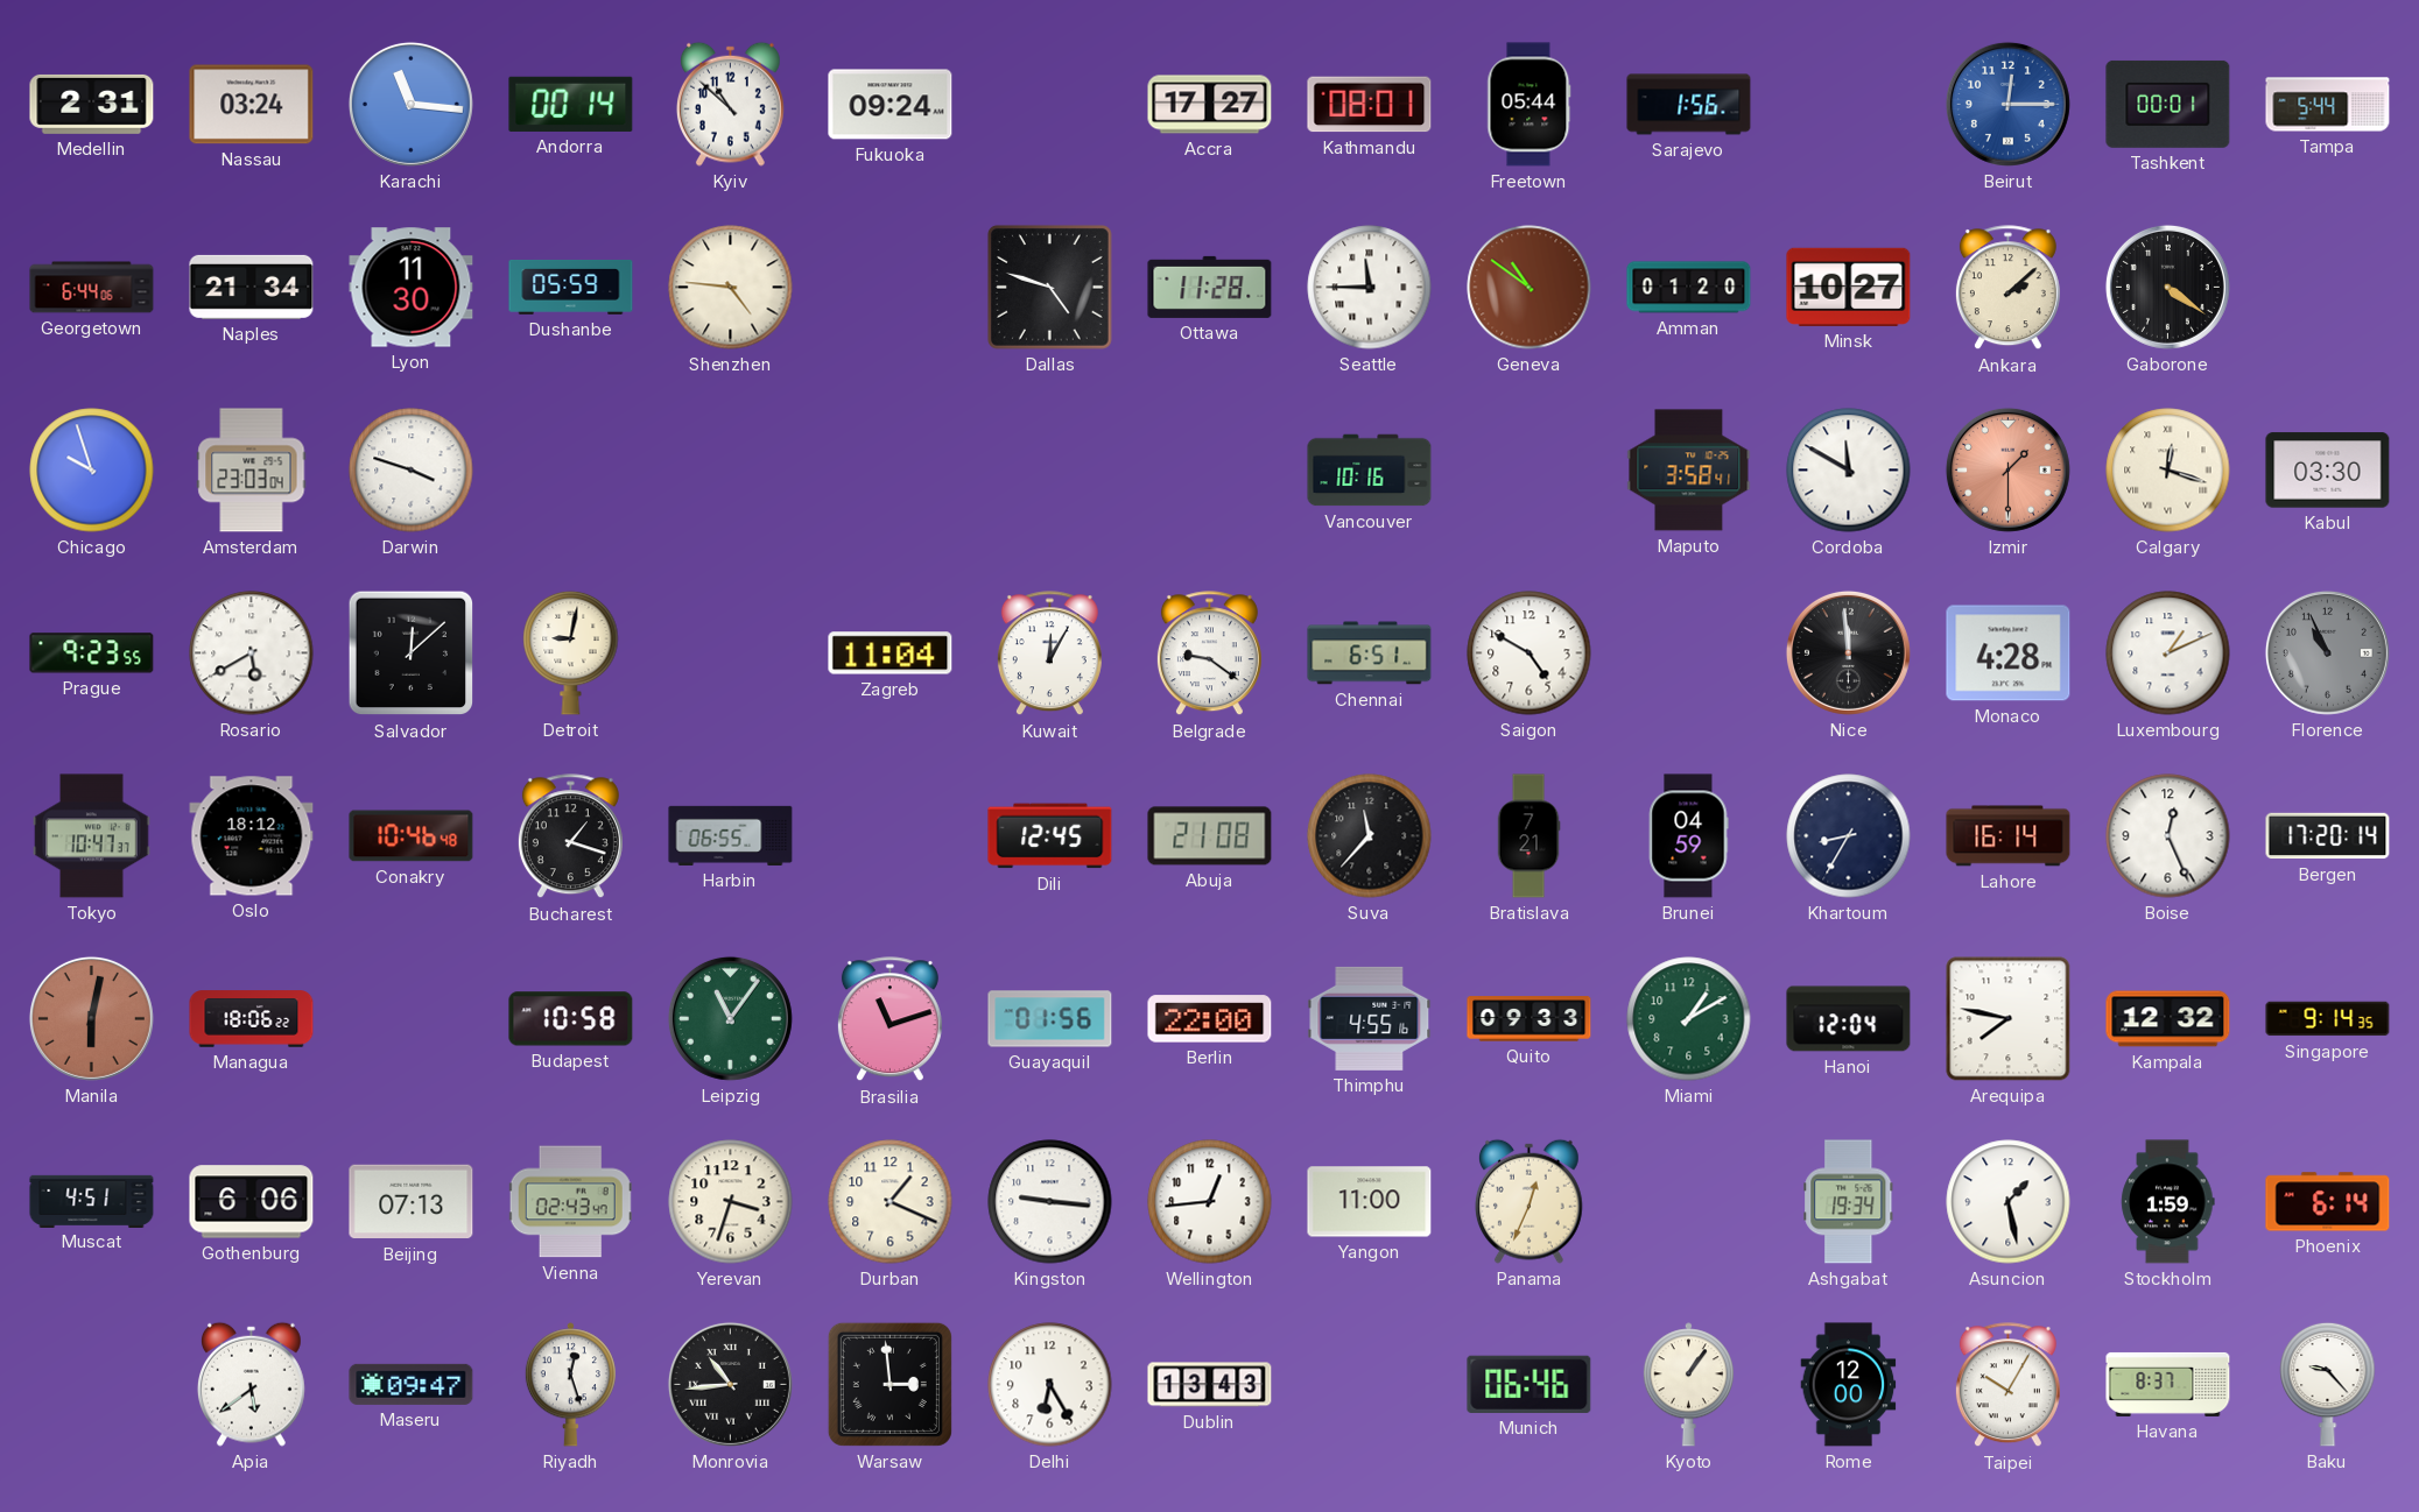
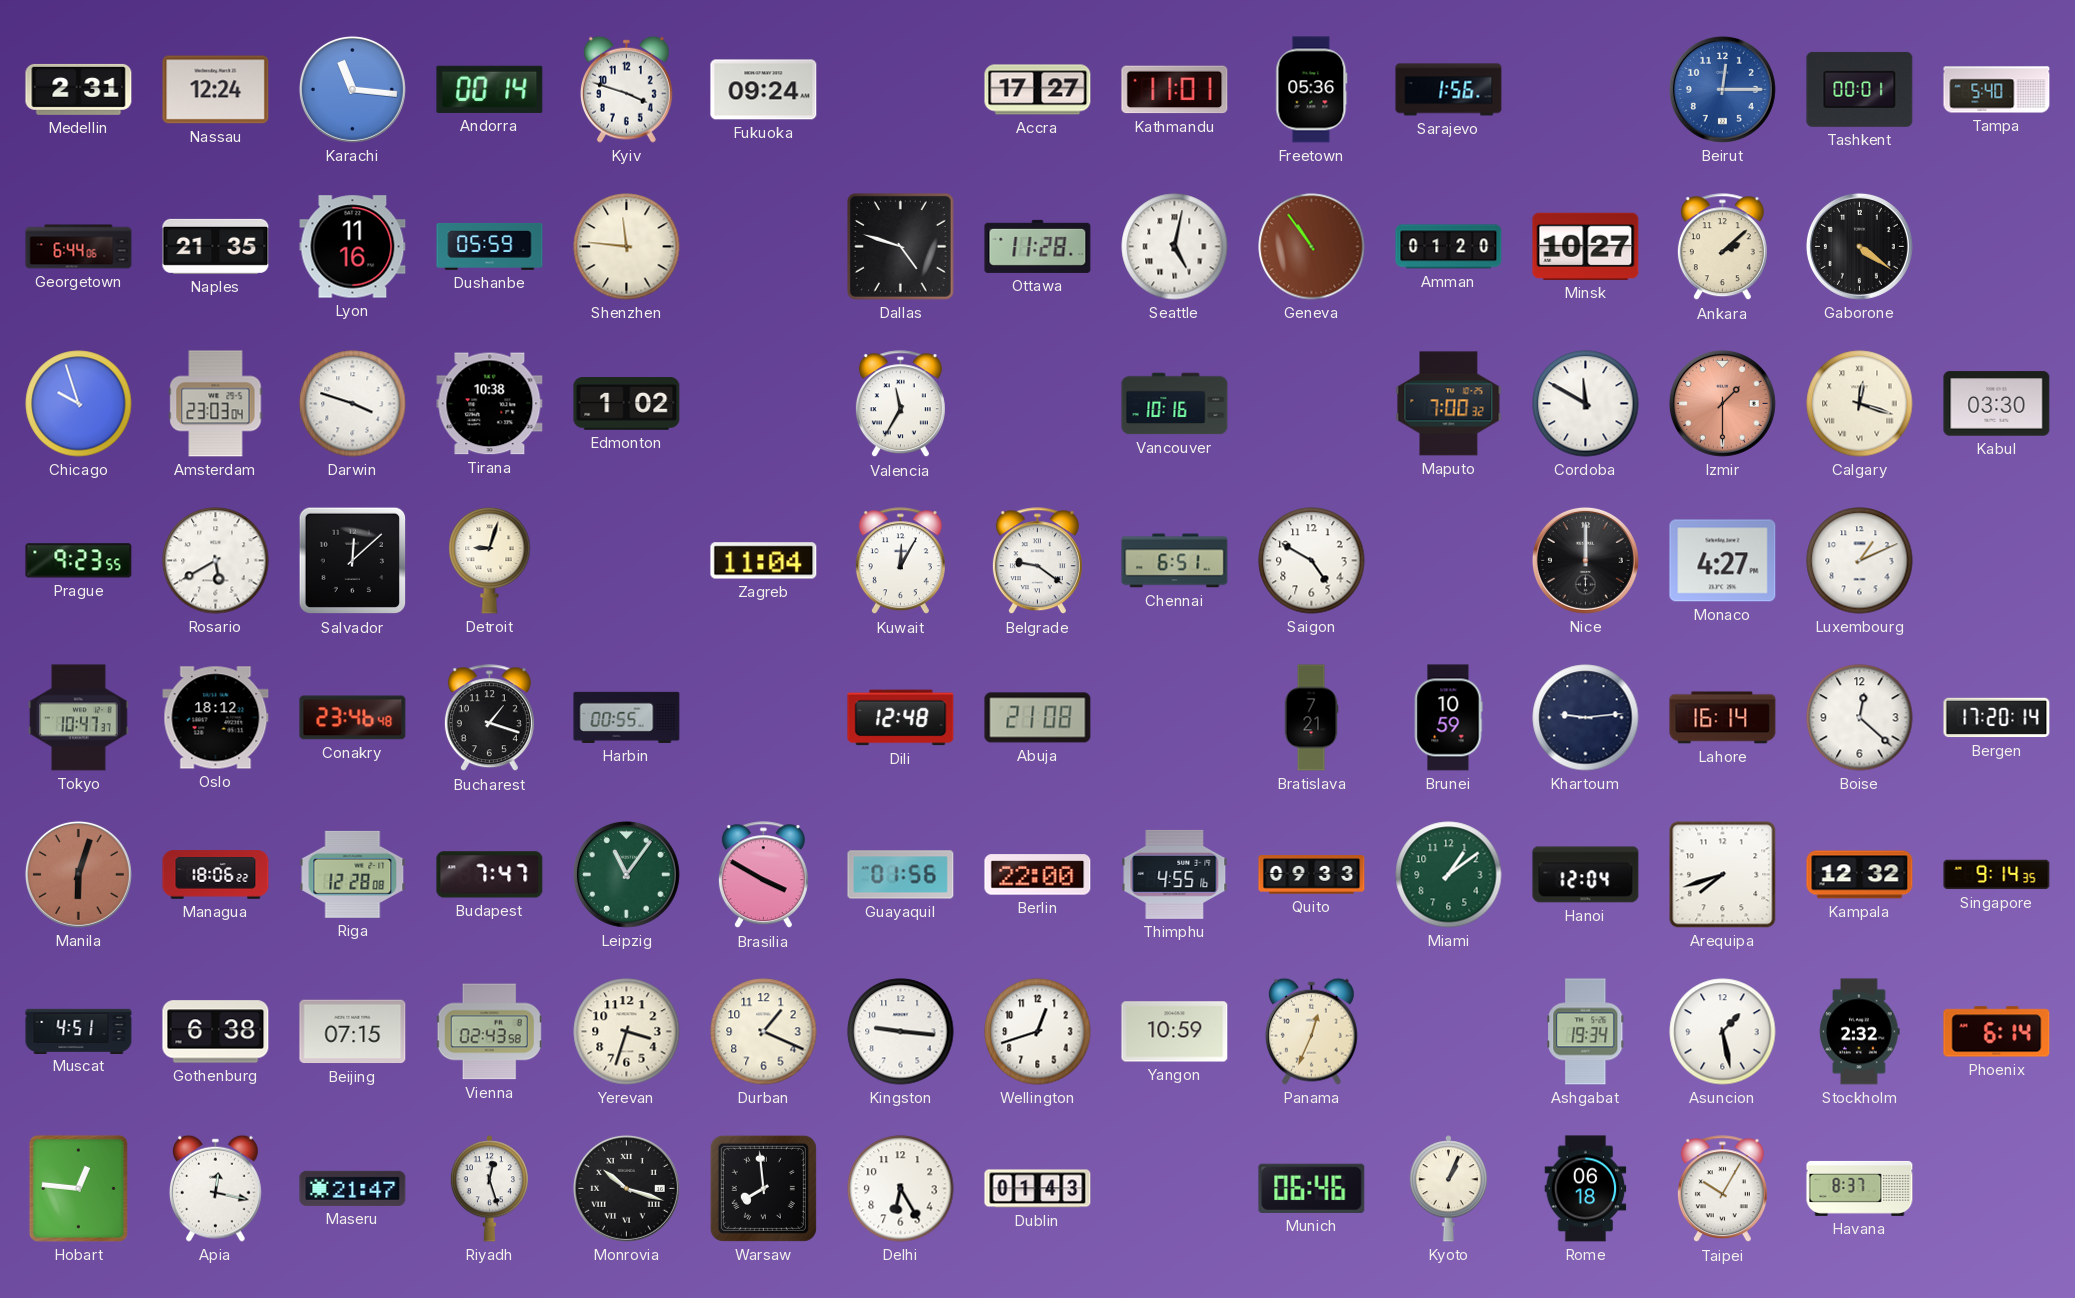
Nassau: 03:24 -> 12:24 (216, 90)
Kyiv: 10:52 -> 3:48 (626, 89)
Kathmandu: 08:01 -> 11:01 (1175, 90)
Freetown: 05:44 -> 05:36 (1312, 90)
Tampa: 5:44 -> 5:40 (1997, 90)
Naples: 21:34 -> 21:35 (216, 246)
Lyon: 11:30 -> 11:16 (353, 247)
Shenzhen: 4:46 -> 11:46 (627, 247)
Seattle: 11:45 -> 5:02 (1175, 247)
Geneva: 10:51 -> 10:54 (1312, 247)
Tirana: none -> 10:38 (490, 404)
Edmonton: none -> 1:02 (627, 404)
Valencia: none -> 11:35 (900, 404)
Maputo: 3:58 -> 7:00 (1449, 404)
Detroit: 9:02 -> 9:03 (490, 560)
Nice: 11:59 -> 12:00 (1585, 560)
Monaco: 4:28 -> 4:27 (1723, 561)
Florence: 10:56 -> none (2327, 652)
Conakry: 10:46 -> 23:46 (353, 718)
Harbin: 06:55 -> 00:55 (627, 717)
Dili: 12:45 -> 12:48 (901, 718)
Suva: 11:37 -> none (1370, 836)
Brunei: 04:59 -> 10:59 (1448, 718)
Khartoum: 8:35 -> 9:14 (1586, 718)
Boise: 12:26 -> 12:22 (1860, 718)
Manila: 6:02 -> 6:03 (78, 874)
Riga: none -> 12:28 (353, 874)
Budapest: 10:58 -> 7:47 (490, 875)
Brasilia: 11:12 -> 3:50 (763, 875)
Miami: 1:10 -> 1:09 (1449, 875)
Arequipa: 7:47 -> 7:42 (1723, 875)
Gothenburg: 6:06 -> 6:38 (216, 1032)
Beijing: 07:13 -> 07:15 (353, 1032)
Vienna: 02:43:47 -> 02:43:58 (489, 1032)
Wellington: 12:44 -> 12:42 (1038, 1032)
Yangon: 11:00 -> 10:59 (1175, 1032)
Stockholm: 1:59 -> 2:32 (1860, 1032)
Hobart: none -> 12:46 (78, 1188)
Apia: 5:39 -> 12:17 (215, 1188)
Maseru: 09:47 -> 21:47 (353, 1188)
Monrovia: 10:44 -> 10:18 (626, 1188)
Warsaw: 2:59 -> 7:59 (763, 1188)
Dublin: 13:43 -> 01:43 (1038, 1189)
Kyoto: 1:06 -> 1:04 (1448, 1189)
Rome: 12:00 -> 06:18 (1586, 1189)
Baku: 9:23 -> none (2328, 1384)
